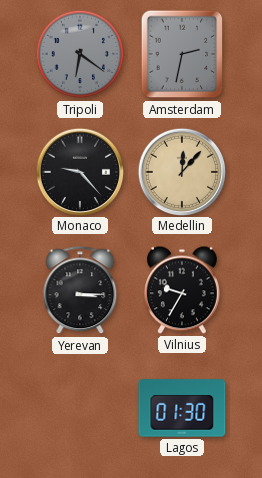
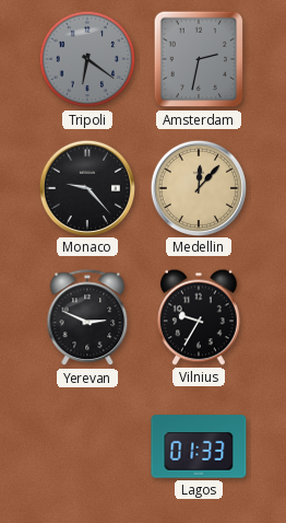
Yerevan: 3:15 -> 2:49 (87, 318)
Lagos: 01:30 -> 01:33 (199, 446)
